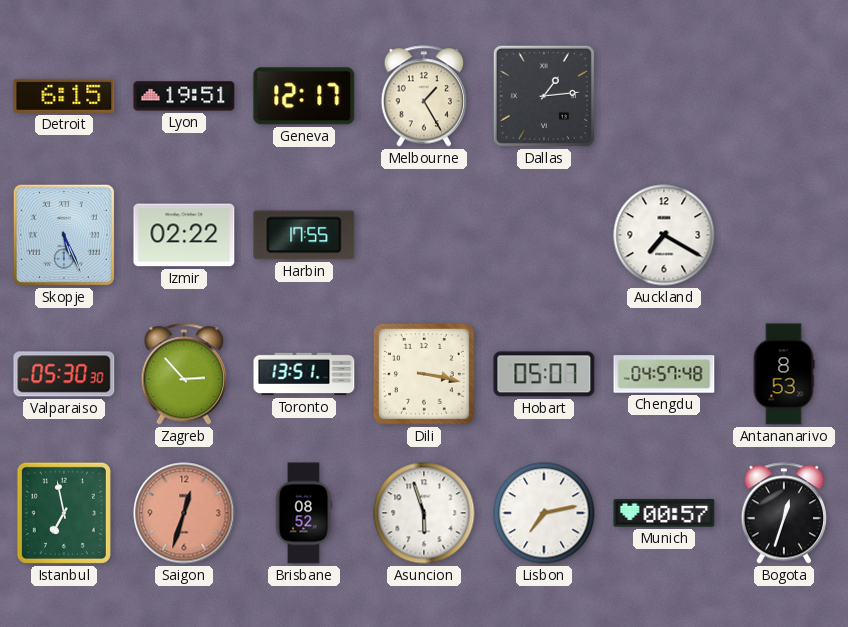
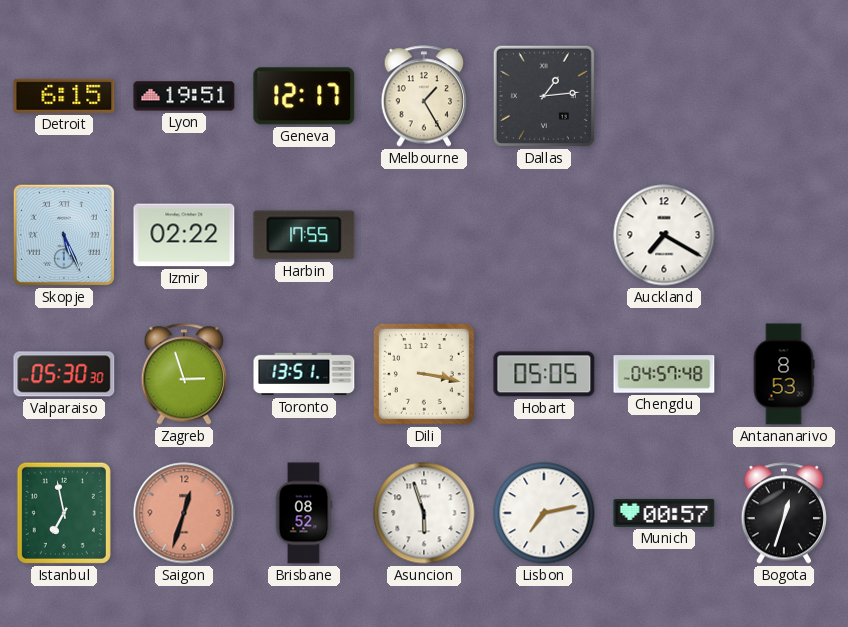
Zagreb: 2:53 -> 2:57 (184, 374)
Hobart: 05:07 -> 05:05 (544, 374)
